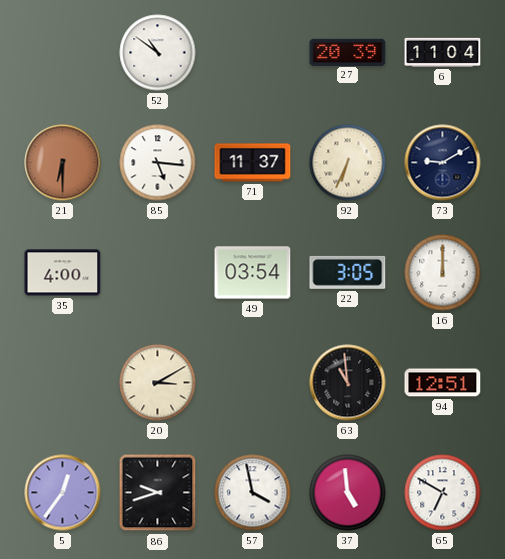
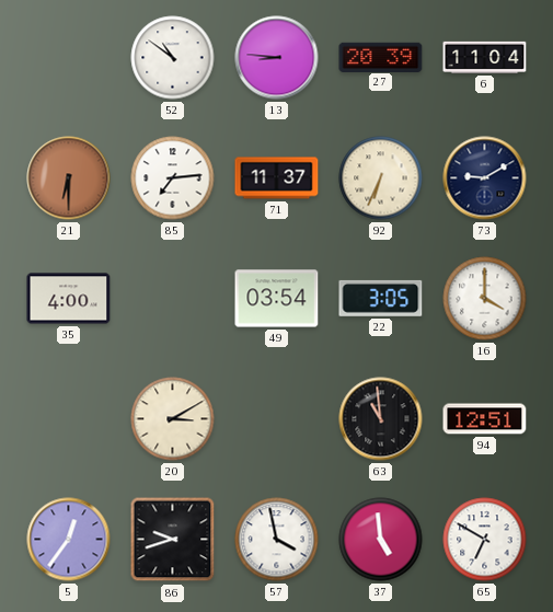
13: none -> 8:46 (277, 58)
85: 5:16 -> 7:14 (173, 178)
16: 12:00 -> 4:00 (485, 299)
